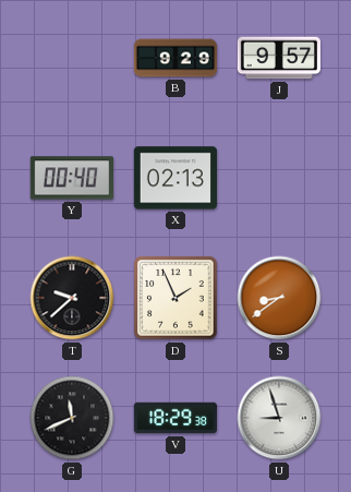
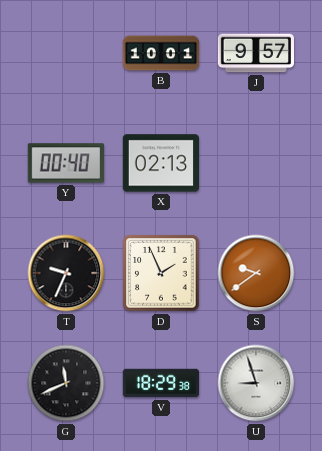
B: 9:29 -> 10:01 (161, 53)
T: 9:38 -> 9:34 (66, 273)
S: 8:39 -> 9:39 (256, 273)
